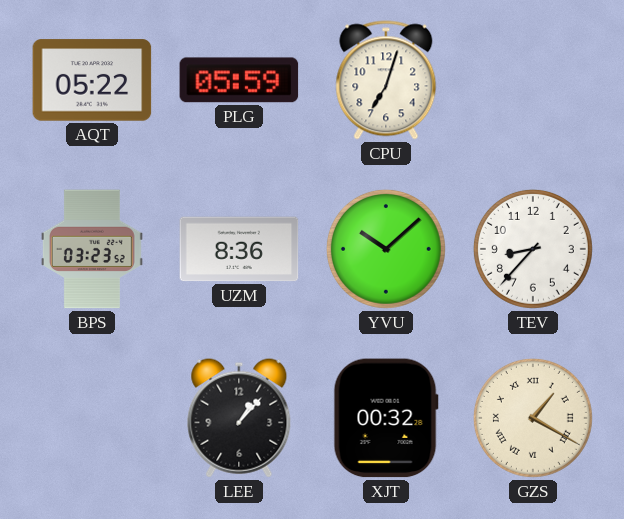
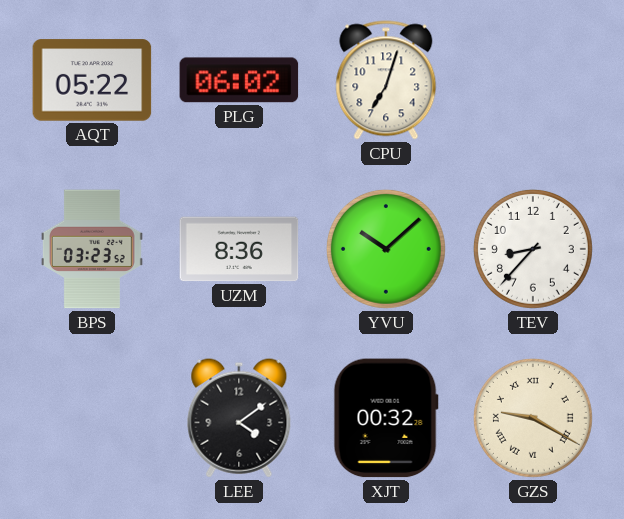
PLG: 05:59 -> 06:02 (239, 80)
LEE: 1:07 -> 4:09 (239, 418)
GZS: 1:20 -> 9:20 (533, 418)
